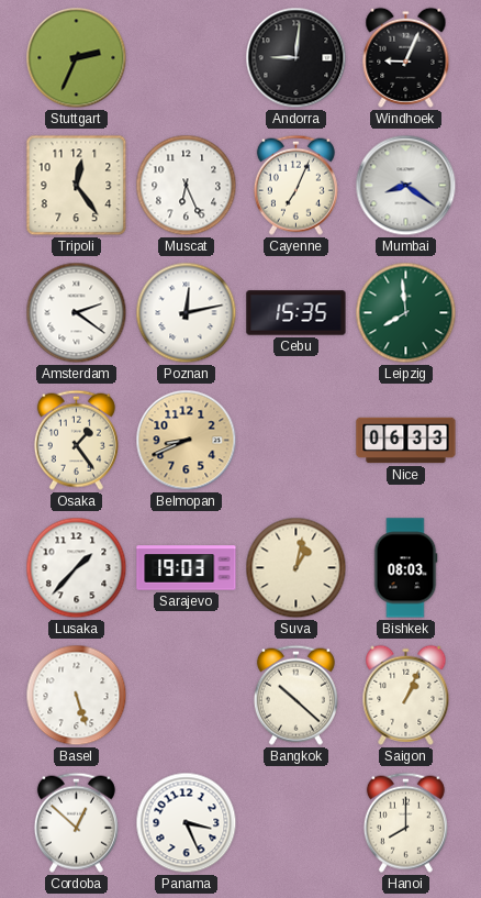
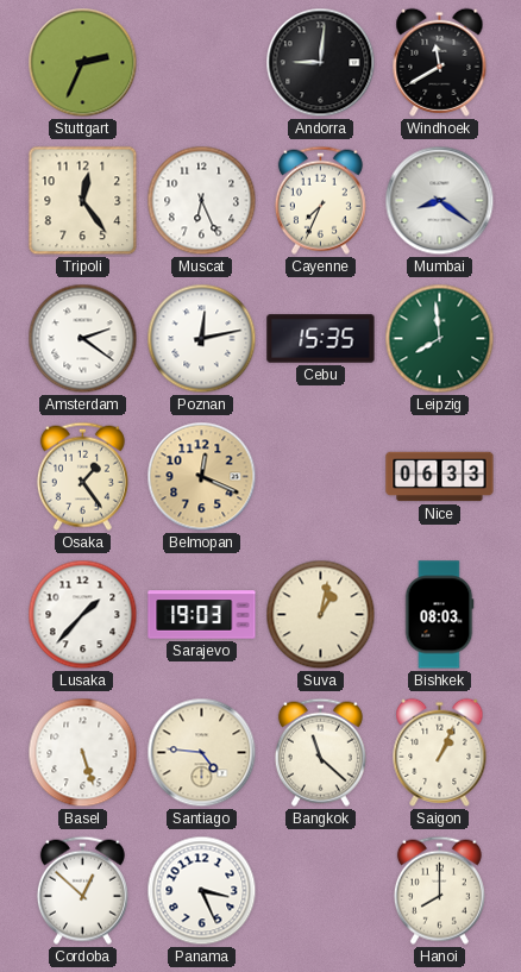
Windhoek: 9:04 -> 11:40 (440, 62)
Cayenne: 7:04 -> 7:34 (320, 200)
Belmopan: 8:41 -> 12:19 (202, 477)
Santiago: none -> 4:46 (202, 753)
Bangkok: 10:22 -> 11:22 (320, 752)
